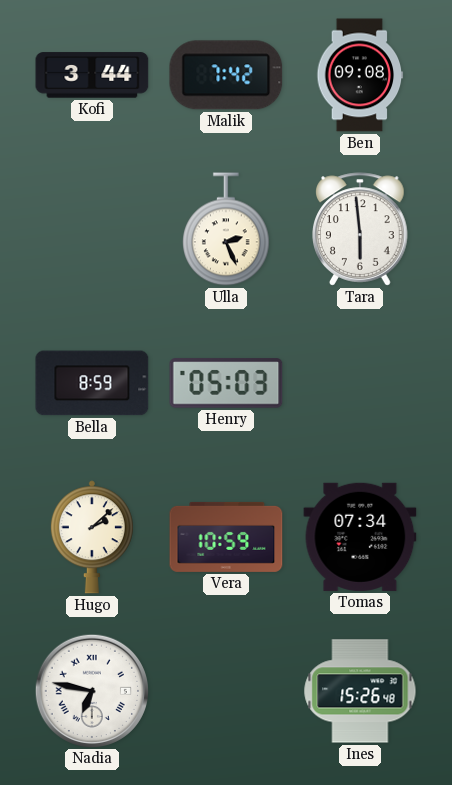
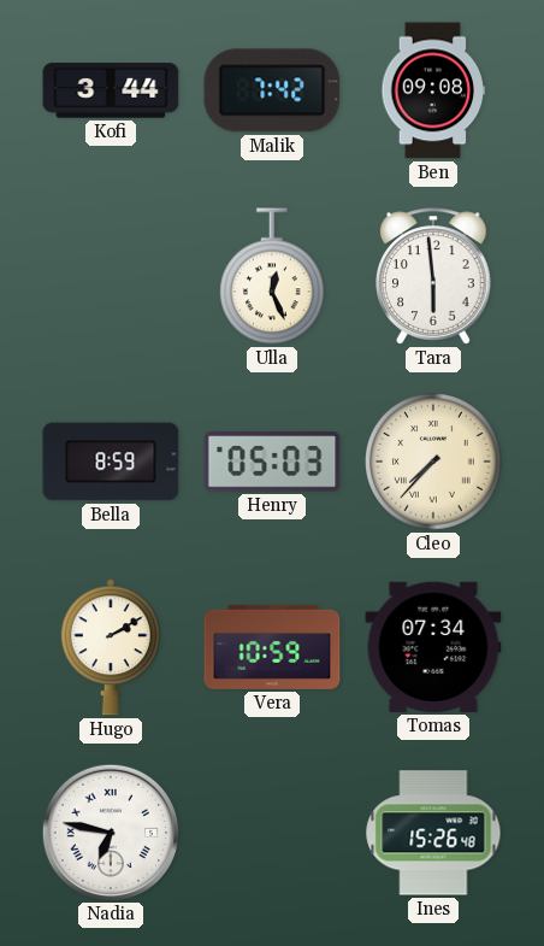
Ulla: 2:26 -> 12:26 (273, 276)
Cleo: none -> 7:37 (433, 462)
Hugo: 2:08 -> 2:10 (111, 647)
